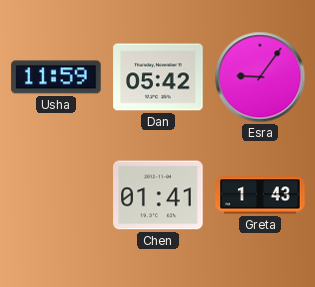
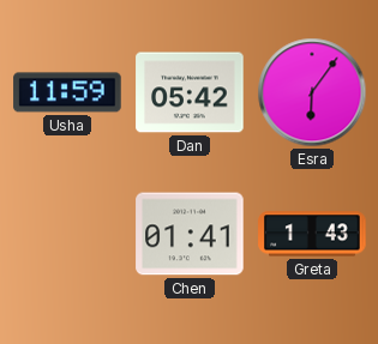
Esra: 9:06 -> 6:06 (312, 92)
